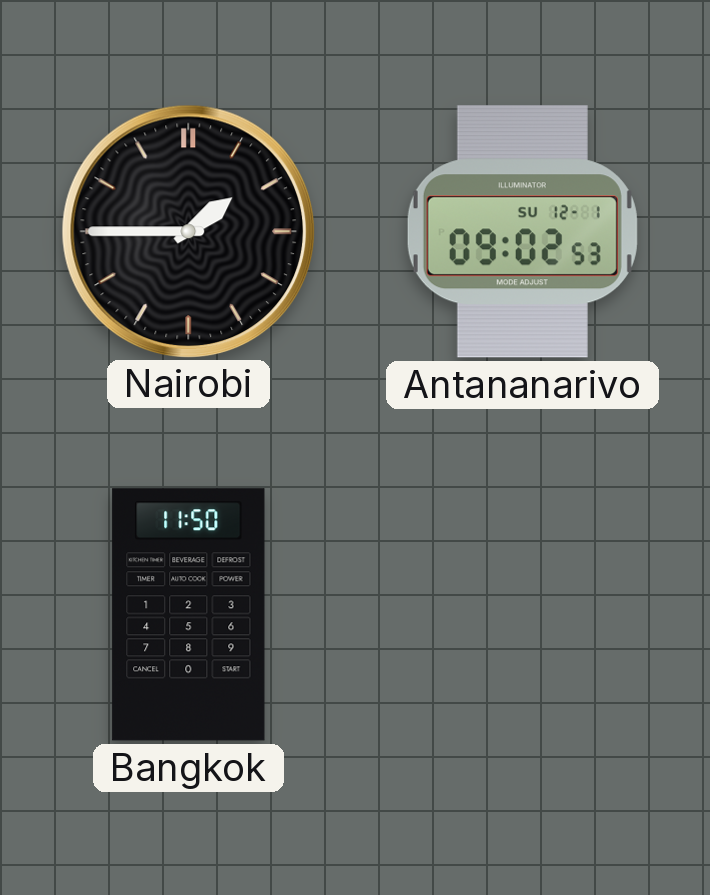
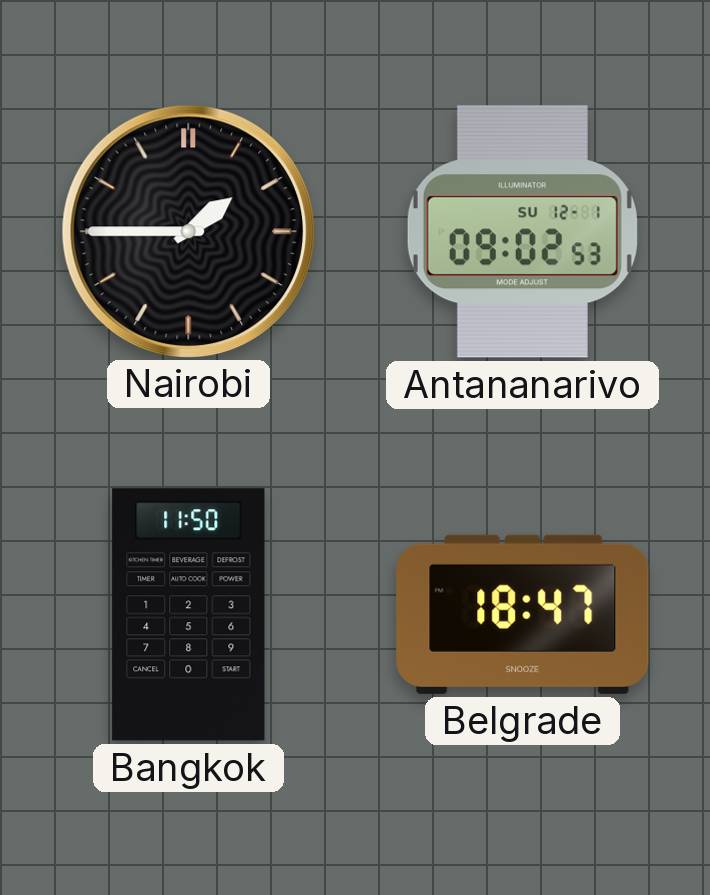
Belgrade: none -> 18:47 (523, 614)
